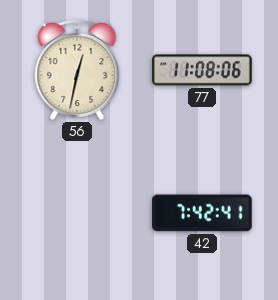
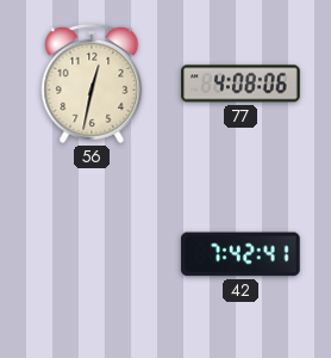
77: 11:08 -> 4:08 (241, 84)
